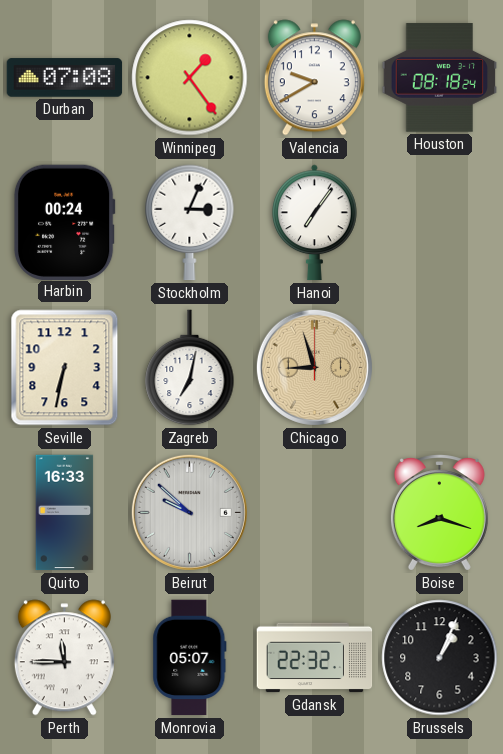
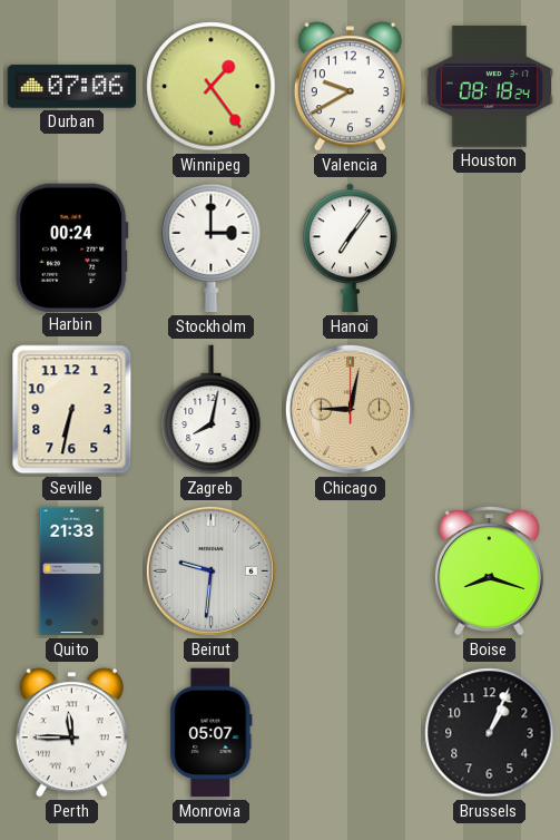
Durban: 07:08 -> 07:06 (72, 87)
Stockholm: 3:04 -> 3:00 (212, 248)
Zagreb: 7:02 -> 8:02 (212, 410)
Chicago: 8:57 -> 9:02 (350, 409)
Quito: 16:33 -> 21:33 (72, 572)
Beirut: 9:52 -> 9:31 (210, 570)
Gdansk: 22:32 -> none (315, 658)
